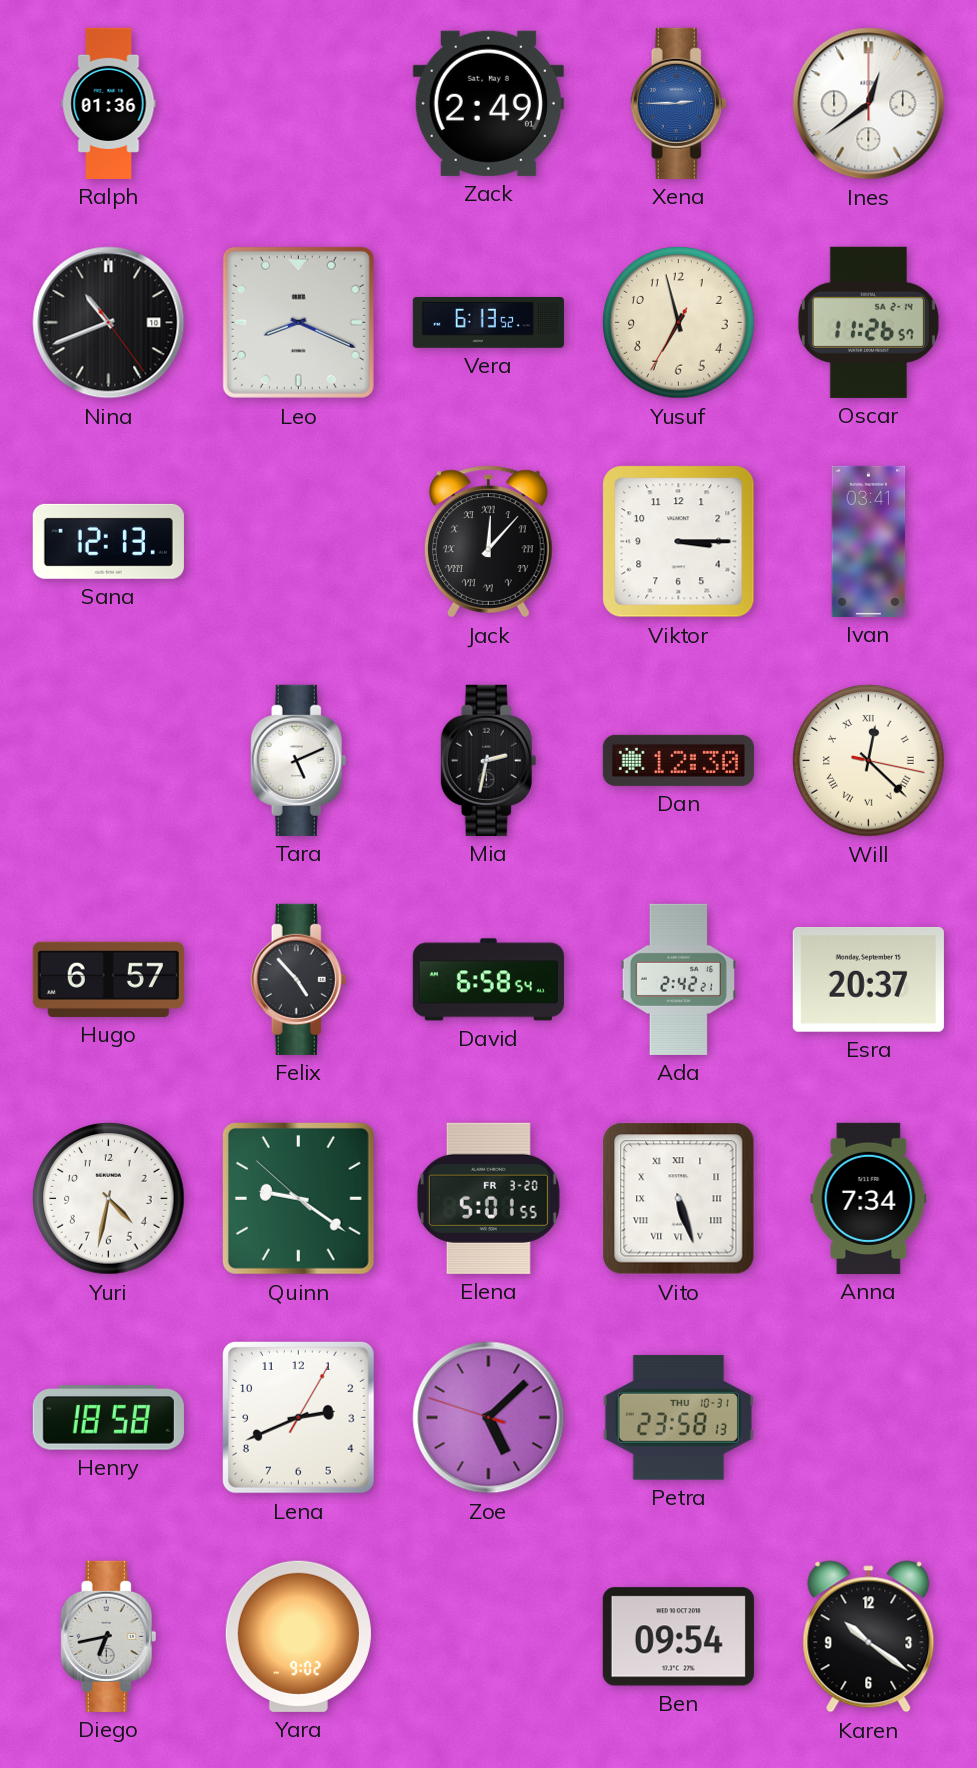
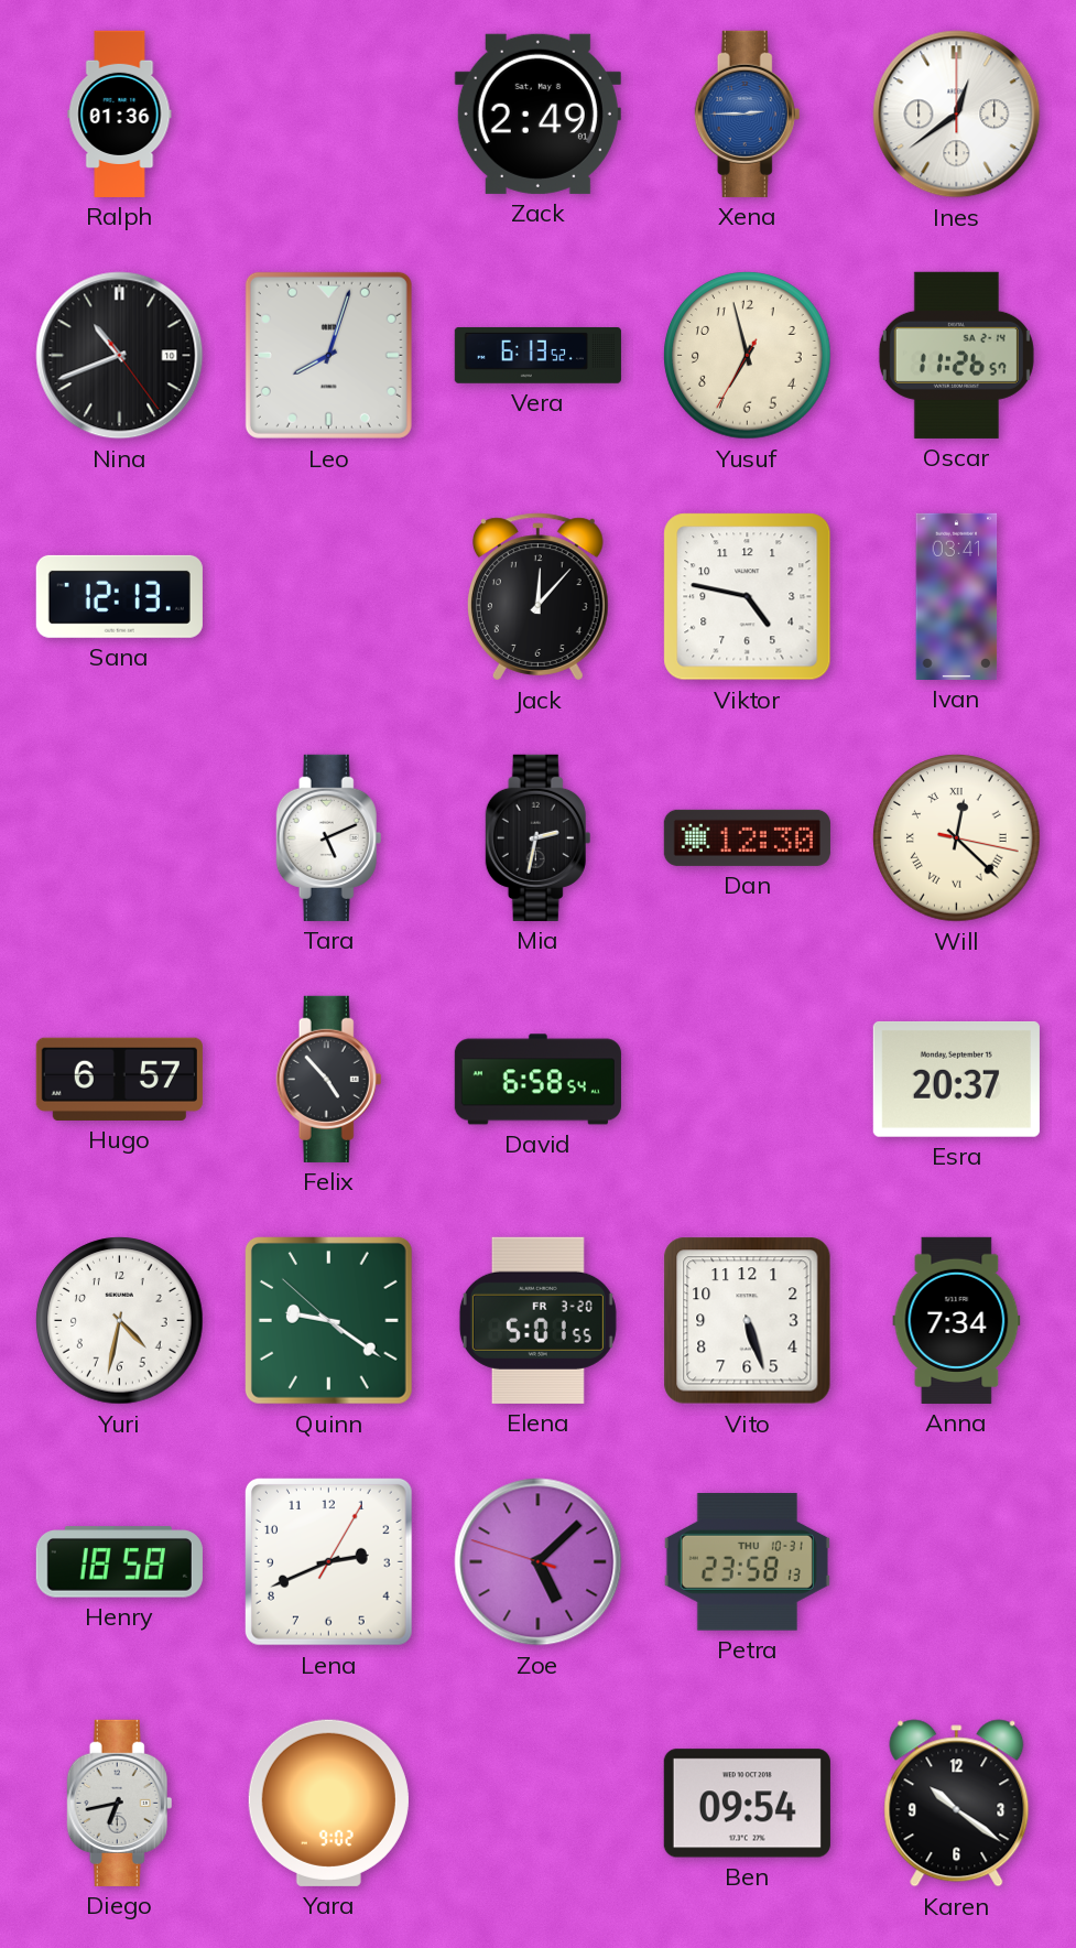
Leo: 8:19 -> 8:03 (328, 355)
Jack numerals: Roman -> Arabic (537, 597)
Viktor: 3:15 -> 4:47 (748, 597)
Ada: 2:42 -> none (678, 979)
Vito numerals: Roman -> Arabic (748, 1321)
